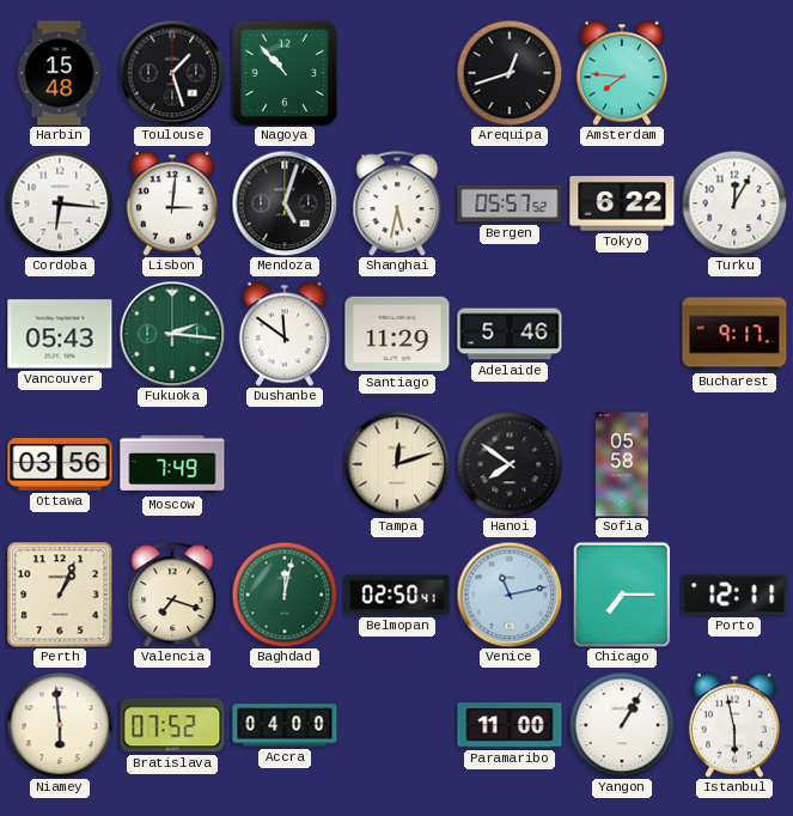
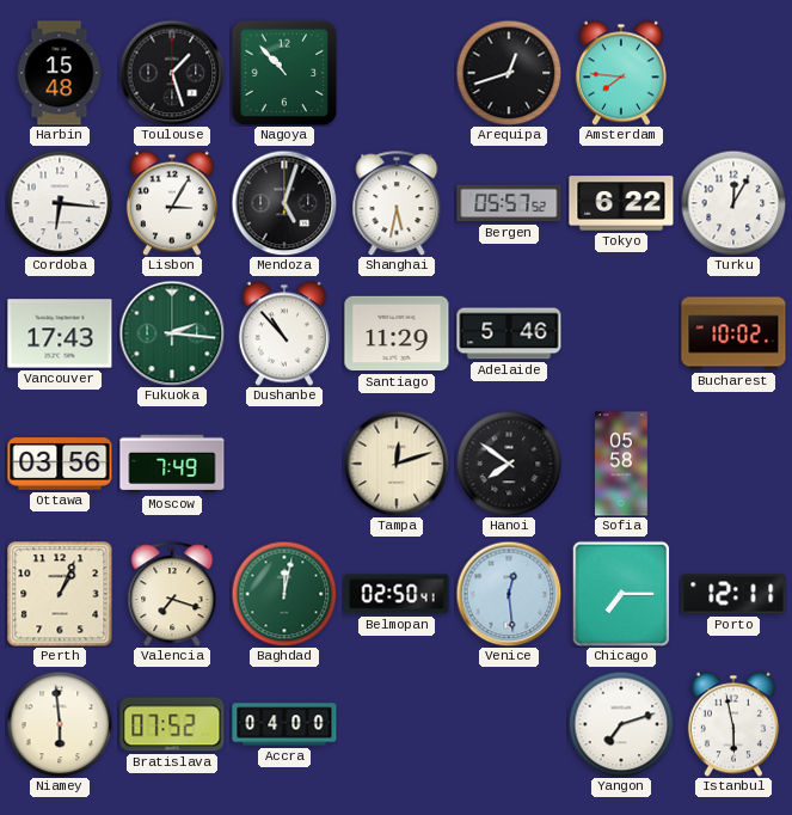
Lisbon: 3:01 -> 3:05 (172, 203)
Vancouver: 05:43 -> 17:43 (60, 333)
Dushanbe: 11:51 -> 10:53 (284, 333)
Bucharest: 9:17 -> 10:02 (733, 333)
Venice: 11:13 -> 12:29 (509, 594)
Paramaribo: 11:00 -> none (510, 725)
Yangon: 1:05 -> 7:12 (621, 724)
